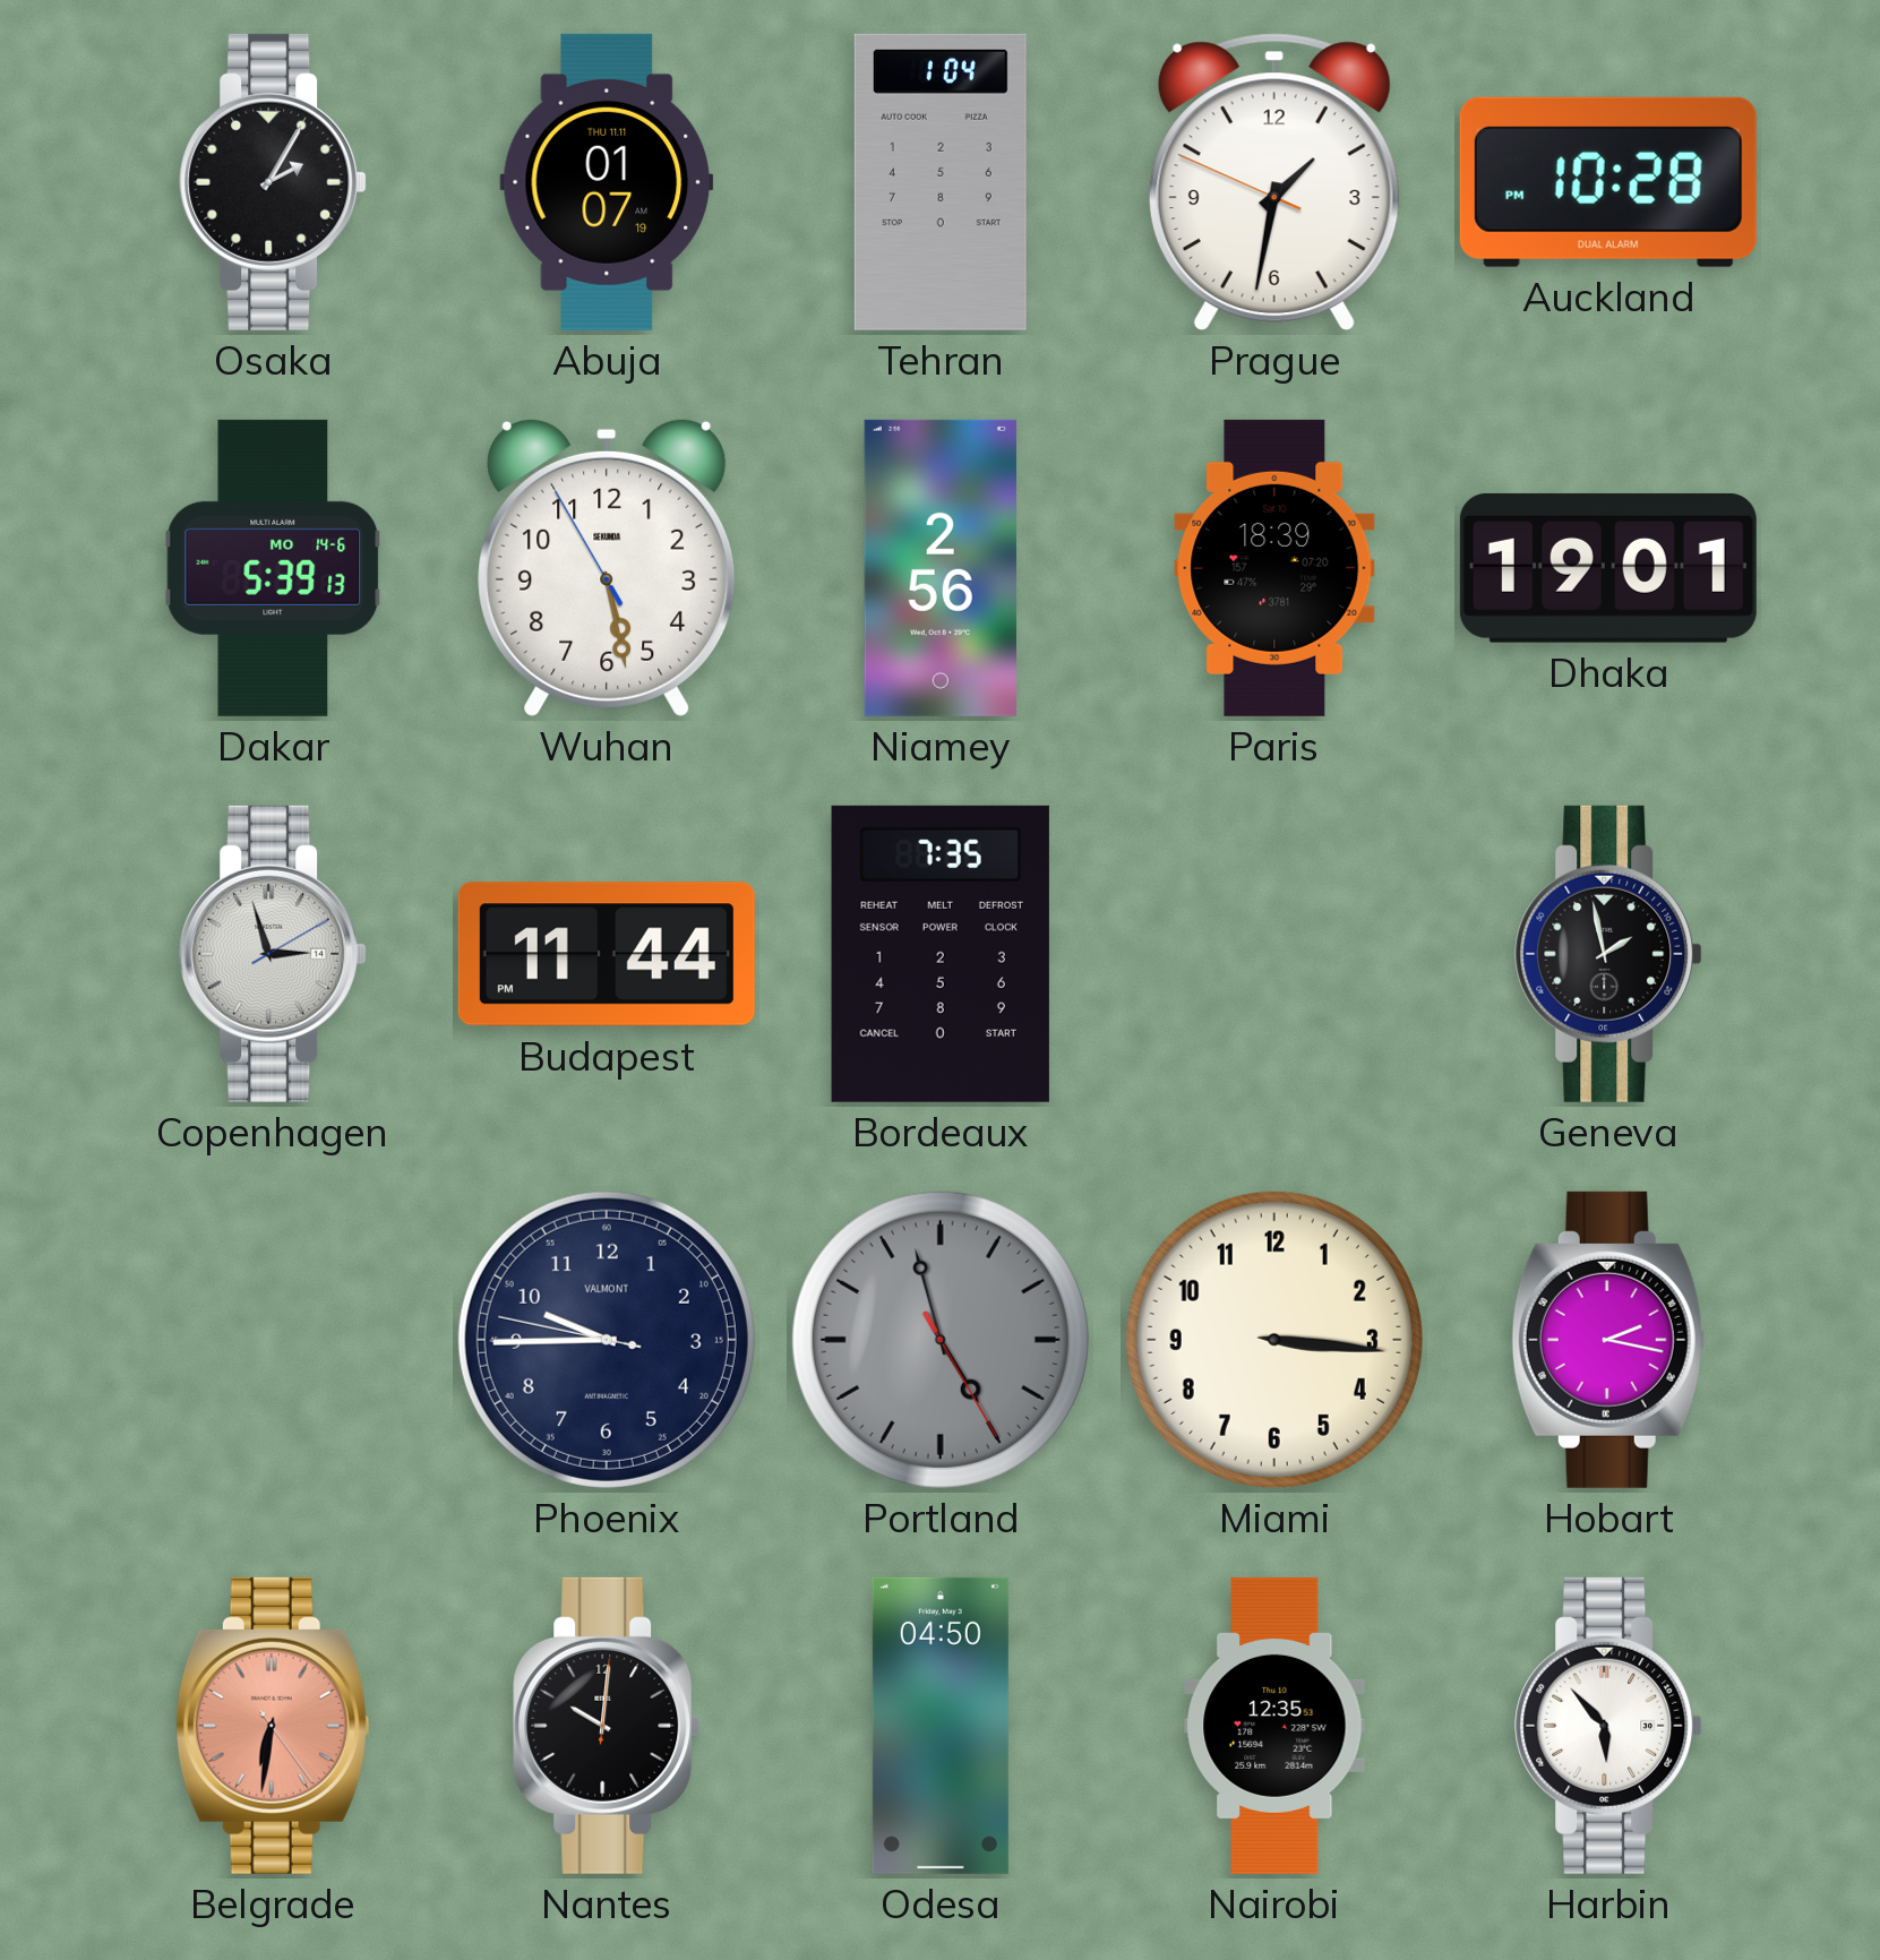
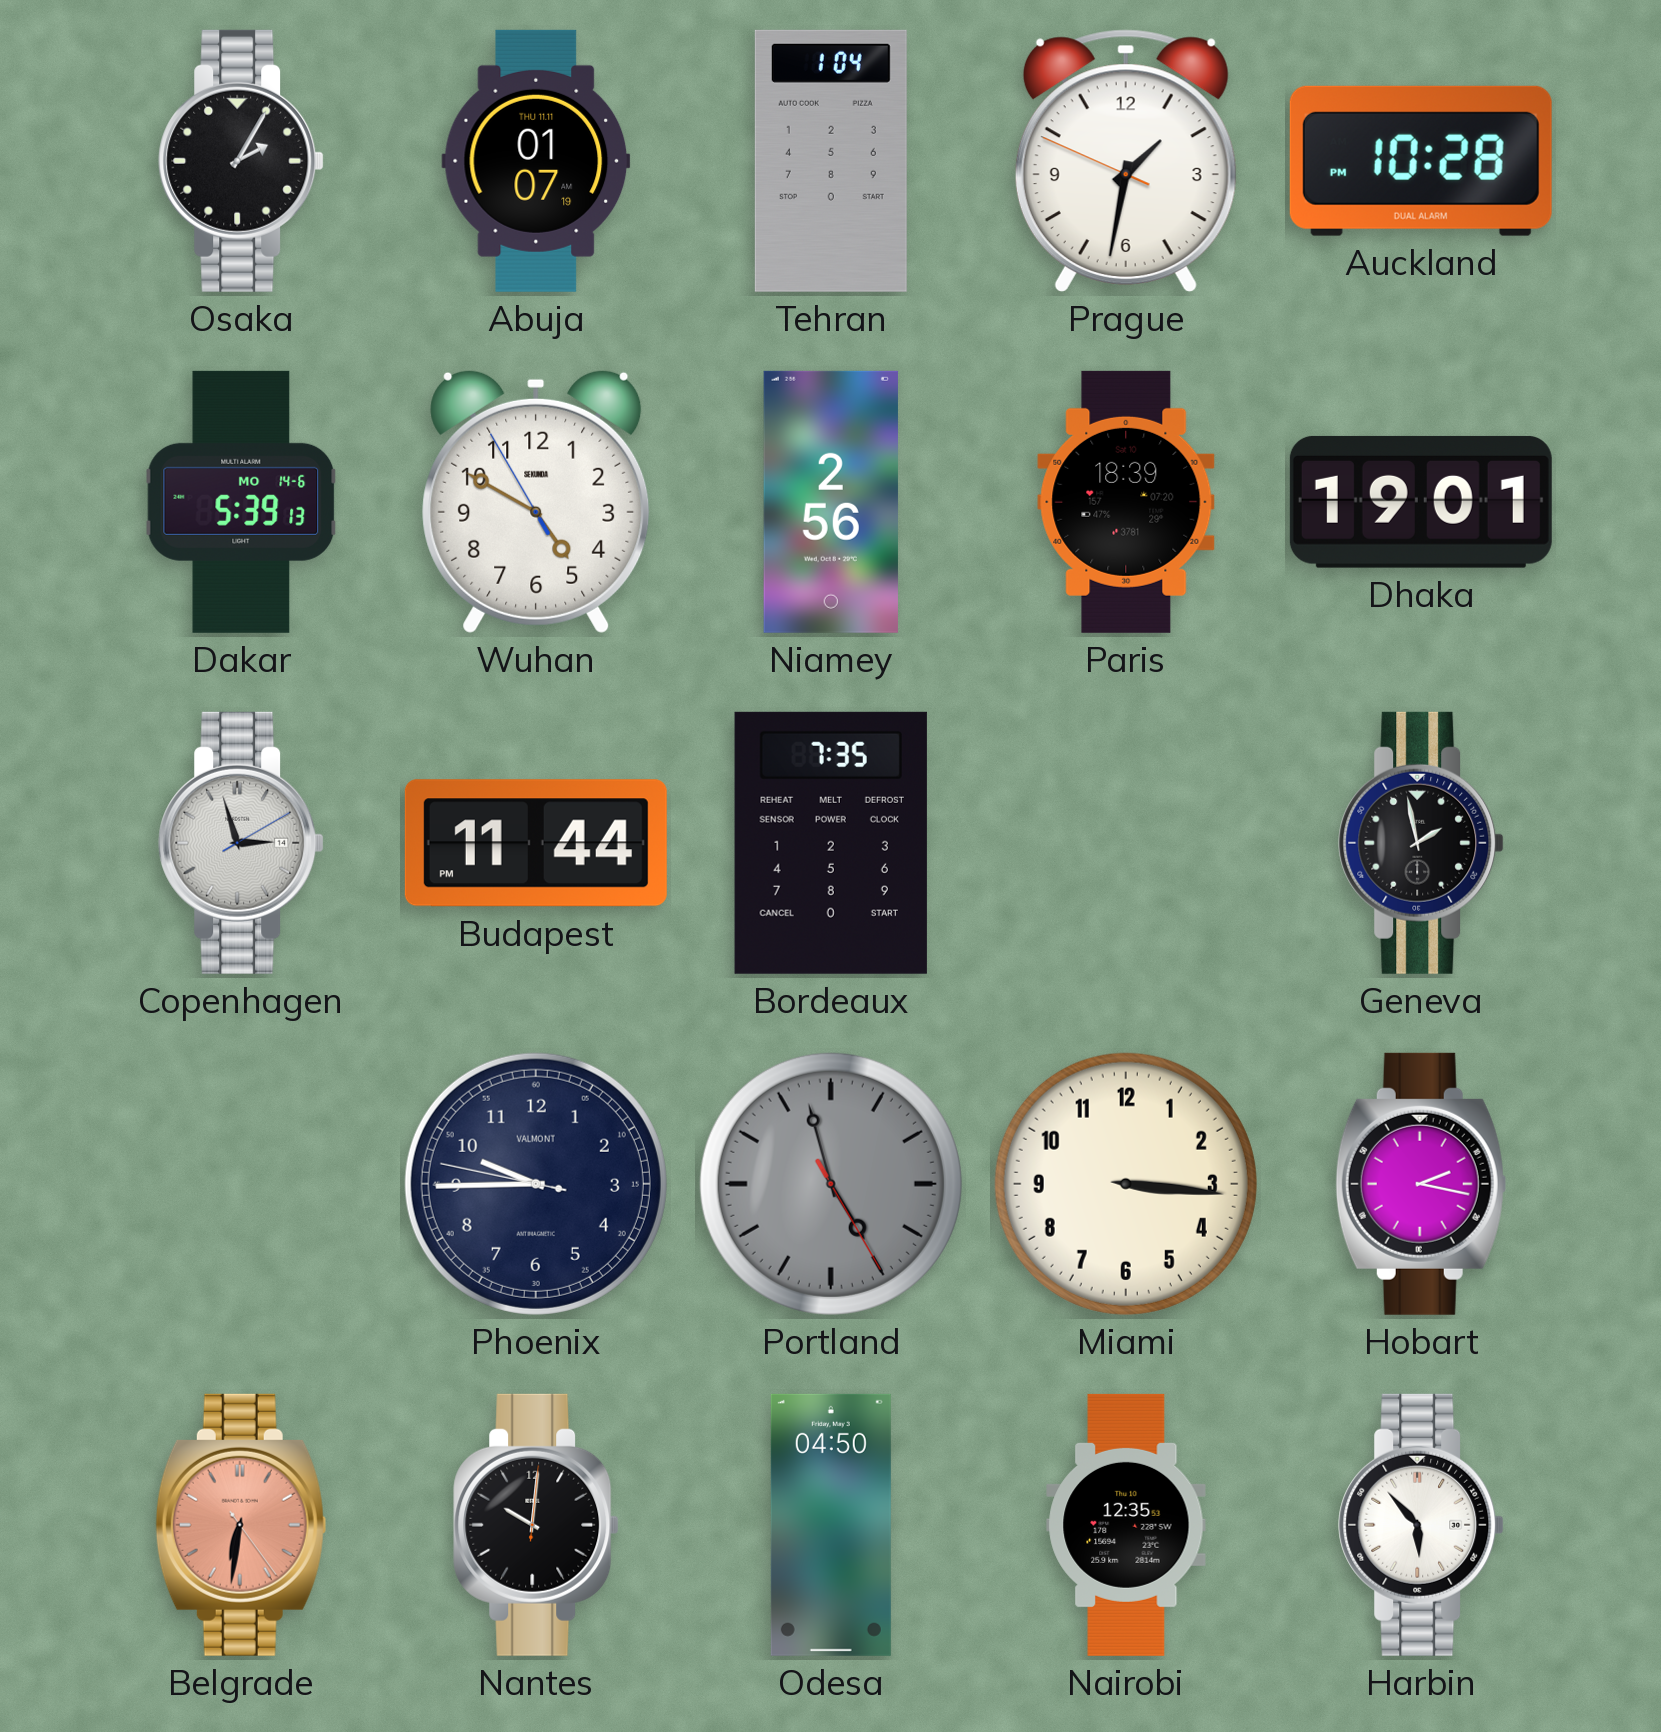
Wuhan: 5:27 -> 4:49 (536, 501)
